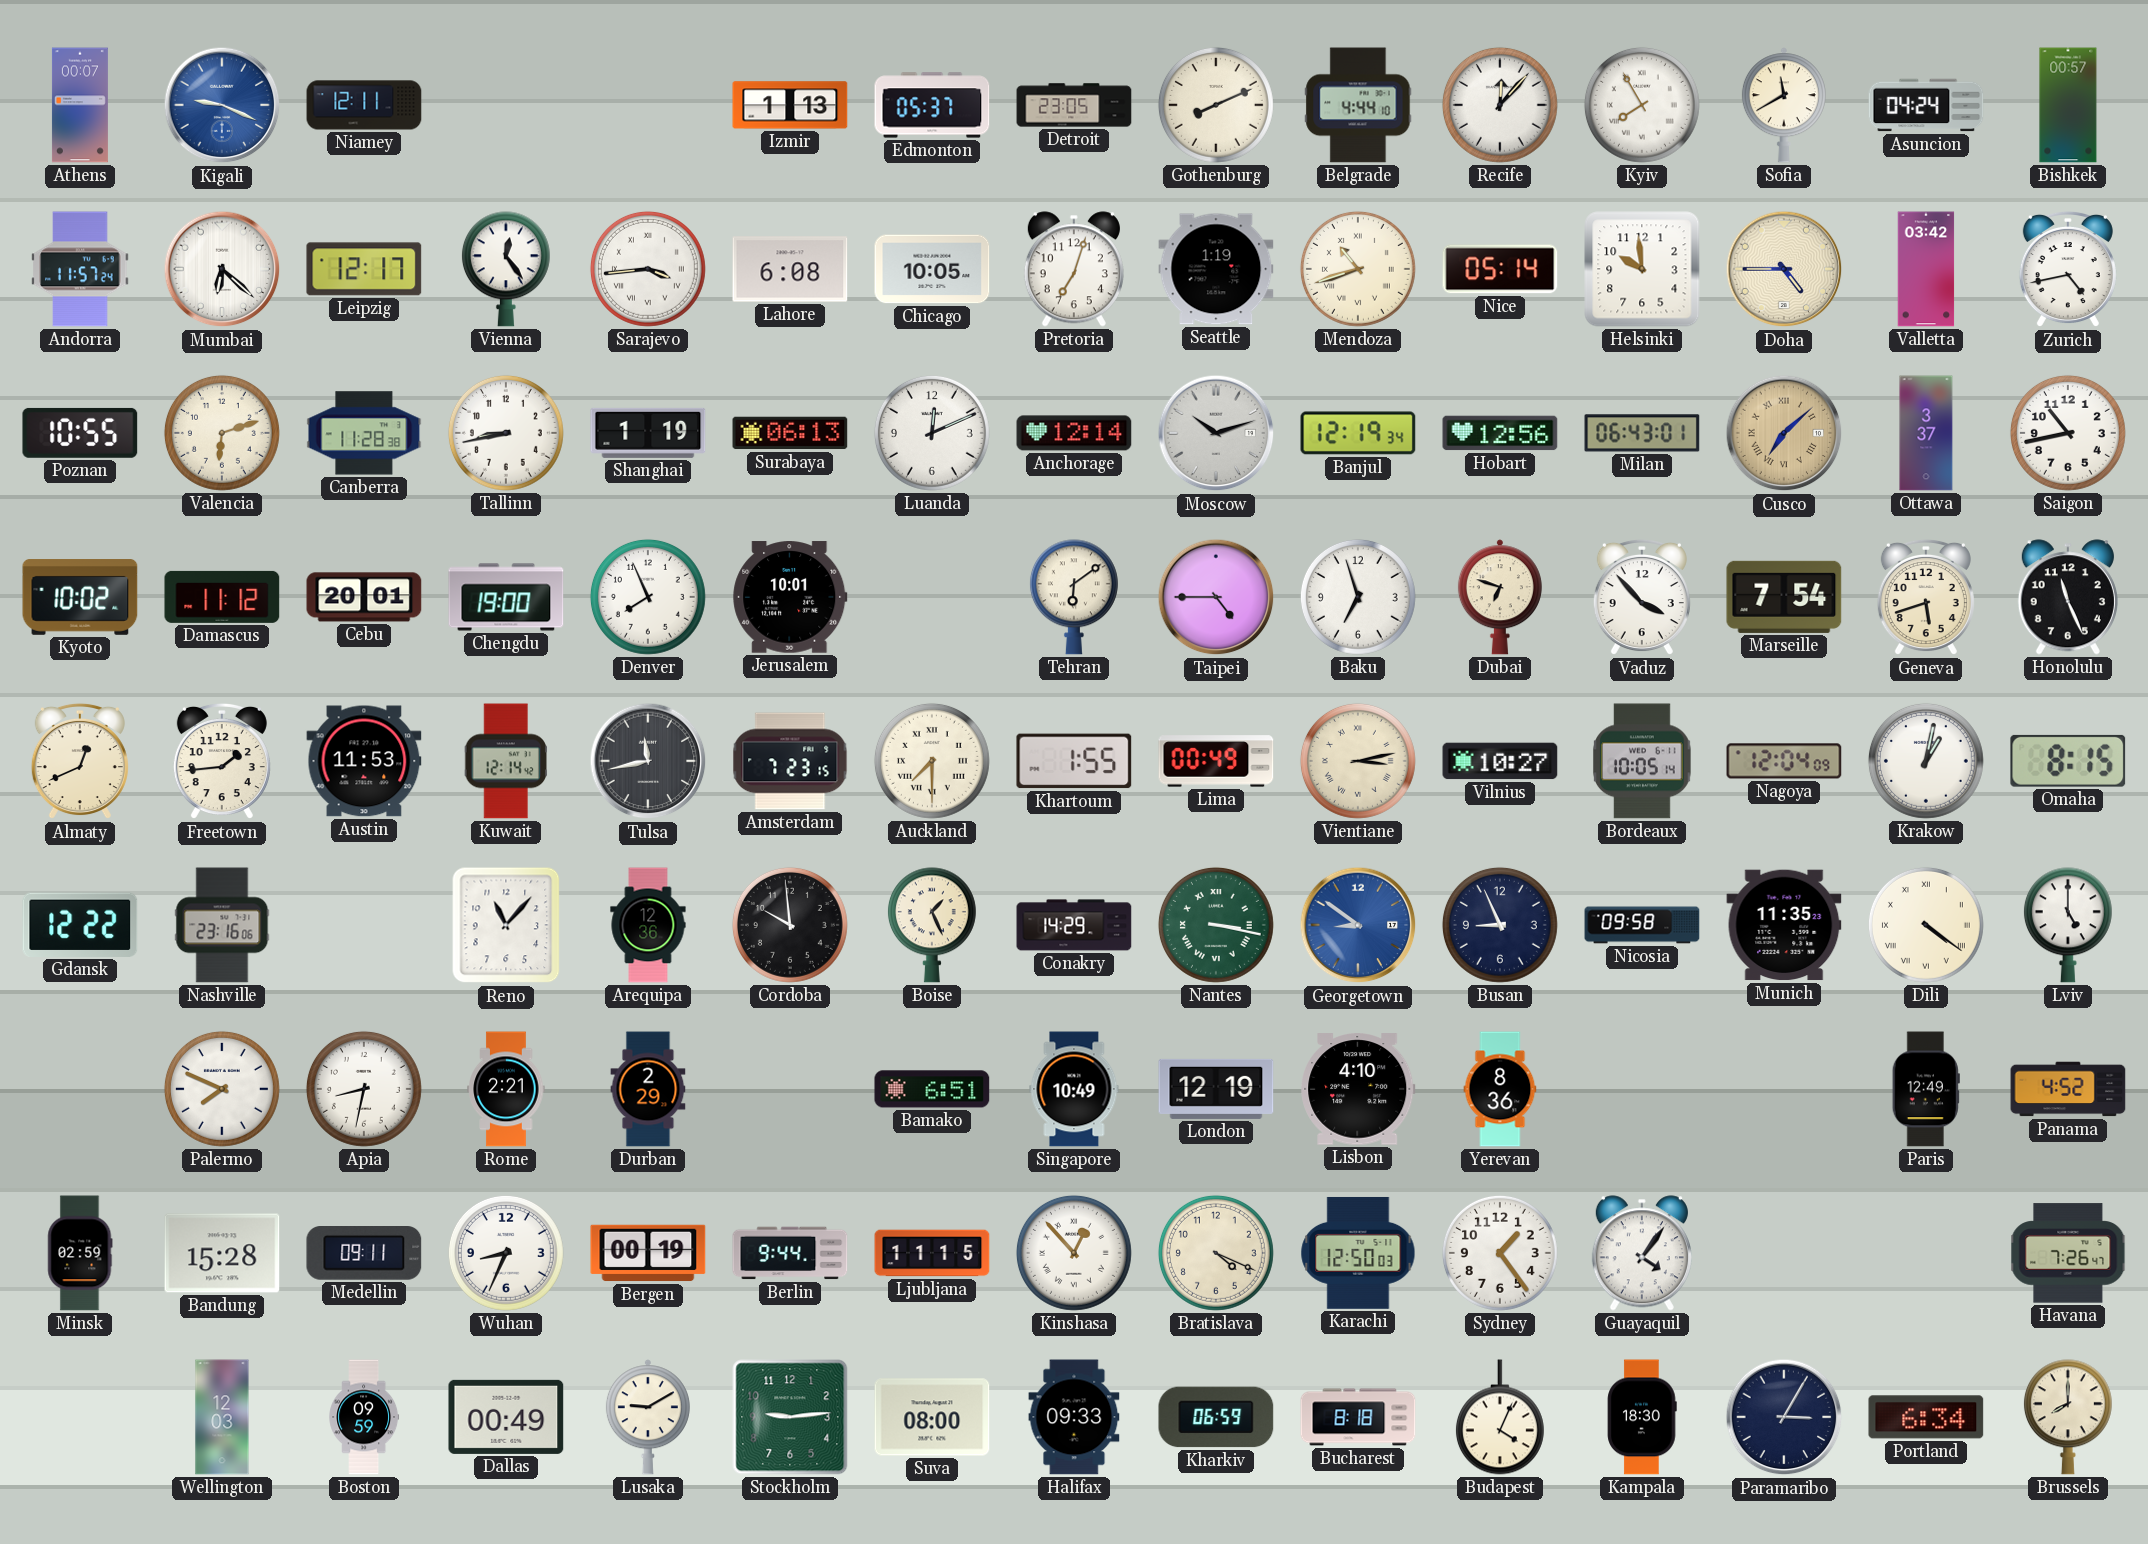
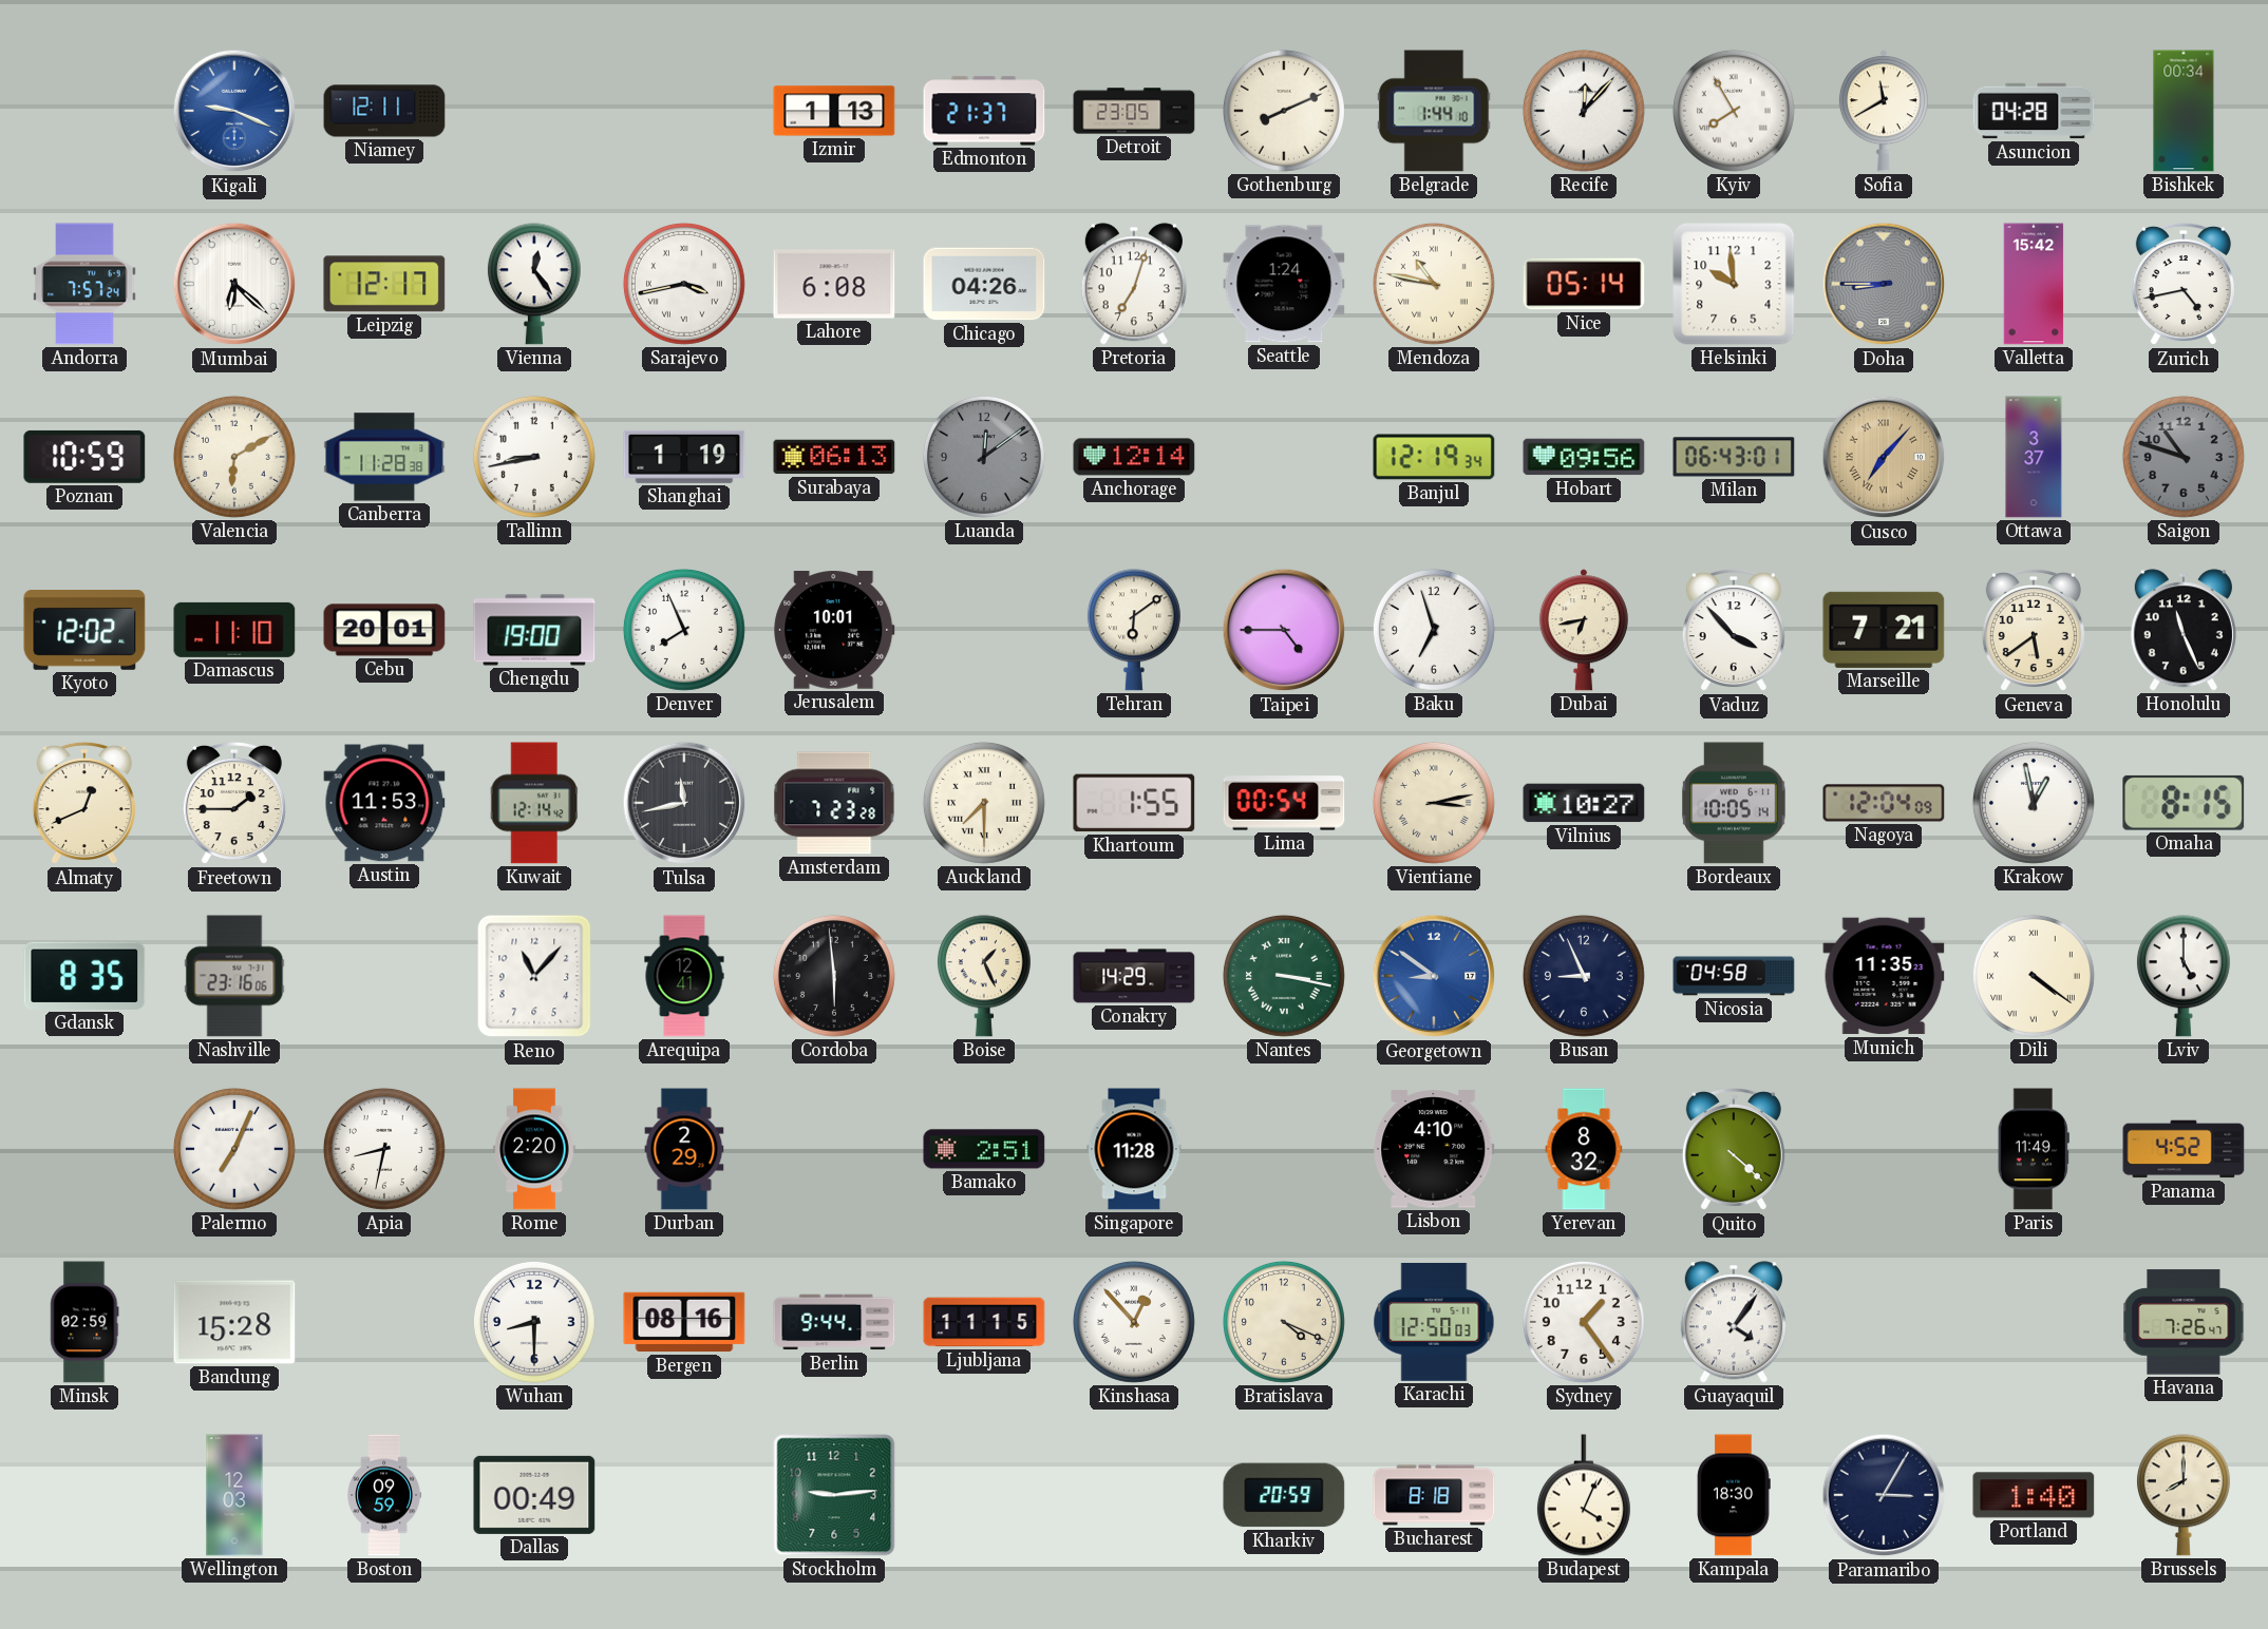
Athens: 00:07 -> none (80, 105)
Edmonton: 05:37 -> 21:37 (984, 111)
Belgrade: 4:44 -> 1:44 (1434, 111)
Asuncion: 04:24 -> 04:28 (2034, 111)
Bishkek: 00:57 -> 00:34 (2184, 111)
Andorra: 11:57 -> 7:57 (84, 284)
Sarajevo: 3:44 -> 3:43 (684, 284)
Chicago: 10:05 -> 04:26 (984, 284)
Seattle: 1:19 -> 1:24 (1284, 284)
Mendoza: 10:42 -> 10:47 (1434, 284)
Doha: 4:45 -> 8:45 (1884, 284)
Doha dial: cream -> grey (1884, 284)
Valletta: 03:42 -> 15:42 (2034, 284)
Poznan: 10:55 -> 10:59 (84, 457)
Valencia: 6:12 -> 6:10 (234, 457)
Luanda: 12:11 -> 12:09 (984, 457)
Luanda dial: white -> grey (984, 457)
Moscow: 10:12 -> none (1216, 433)
Hobart: 12:56 -> 09:56 (1584, 457)
Cusco: 7:08 -> 7:07 (1884, 457)
Saigon: 10:43 -> 10:48 (2184, 457)
Saigon dial: white -> grey (2184, 457)
Kyoto: 10:02 -> 12:02 (84, 631)
Damascus: 11:12 -> 11:10 (234, 630)
Dubai: 6:48 -> 6:43 (1584, 630)
Marseille: 7:54 -> 7:21 (1884, 630)
Geneva: 5:42 -> 5:39 (2034, 630)
Freetown: 1:44 -> 1:45 (234, 803)
Amsterdam: 7:23:15 -> 7:23:28 (834, 803)
Lima: 00:49 -> 00:54 (1284, 803)
Krakow: 1:02 -> 12:58 (2034, 803)
Gdansk: 12:22 -> 8:35 (84, 976)
Arequipa: 12:36 -> 12:41 (684, 976)
Cordoba: 9:59 -> 5:59 (834, 976)
Nicosia: 09:58 -> 04:58 (1734, 976)
Palermo: 7:49 -> 7:04 (234, 1149)
Rome: 2:21 -> 2:20 (534, 1149)
Bamako: 6:51 -> 2:51 (984, 1149)
Singapore: 10:49 -> 11:28 (1134, 1149)
London: 12:19 -> none (1216, 1089)
Yerevan: 8:36 -> 8:32 (1584, 1149)
Quito: none -> 4:22 (1734, 1149)
Paris: 12:49 -> 11:49 (2034, 1149)
Medellin: 09:11 -> none (364, 1254)
Wuhan: 8:34 -> 8:30 (534, 1322)
Bergen: 00:19 -> 08:16 (684, 1322)
Lusaka: 9:10 -> none (648, 1417)
Suva: 08:00 -> none (932, 1417)
Halifax: 09:33 -> none (1074, 1417)
Kharkiv: 06:59 -> 20:59 (1284, 1495)
Portland: 6:34 -> 1:40 (2034, 1495)
